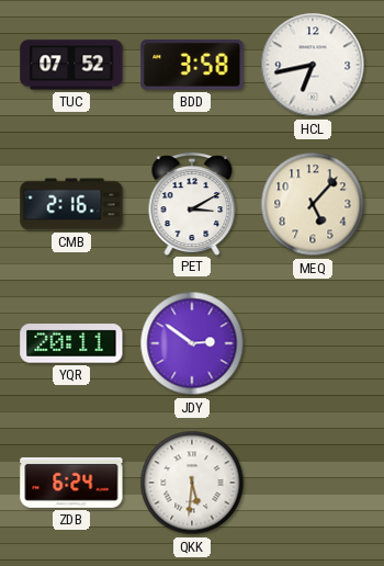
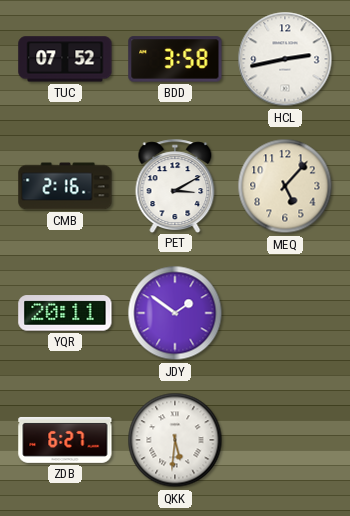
HCL: 6:43 -> 2:43 (285, 59)
JDY: 2:51 -> 1:51 (175, 313)
ZDB: 6:24 -> 6:27 (65, 440)
